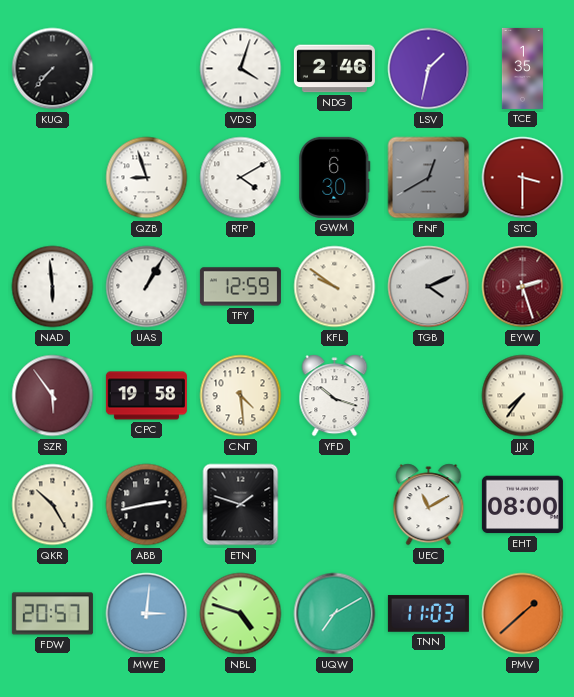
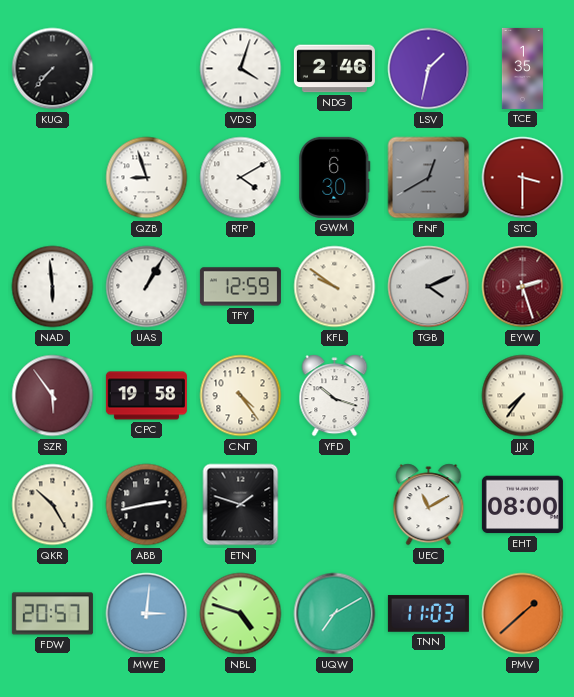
CNT: 4:29 -> 4:24 (241, 396)
